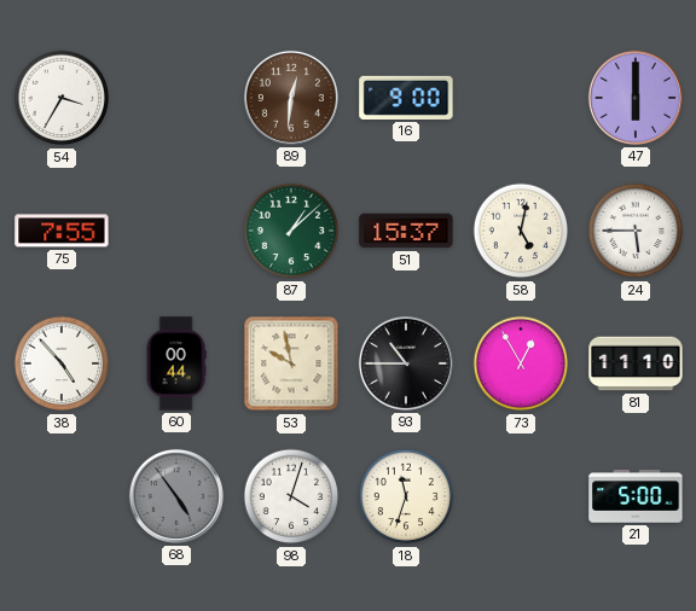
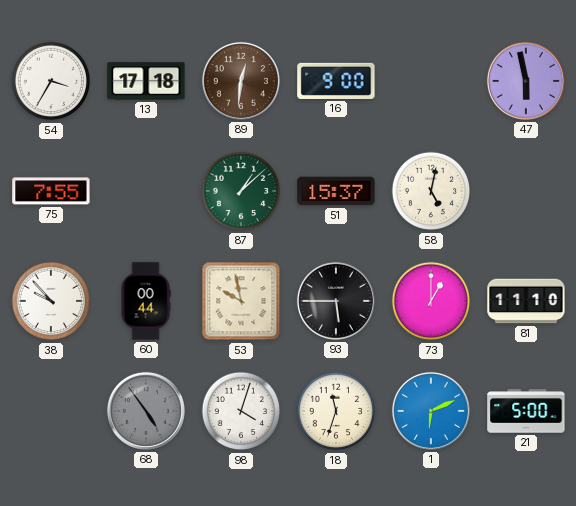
13: none -> 17:18 (146, 81)
47: 6:00 -> 5:58 (526, 81)
24: 5:45 -> none (636, 231)
38: 4:53 -> 9:53 (51, 301)
93: 10:45 -> 5:45 (336, 301)
73: 12:55 -> 1:00 (431, 301)
1: none -> 6:11 (431, 411)
